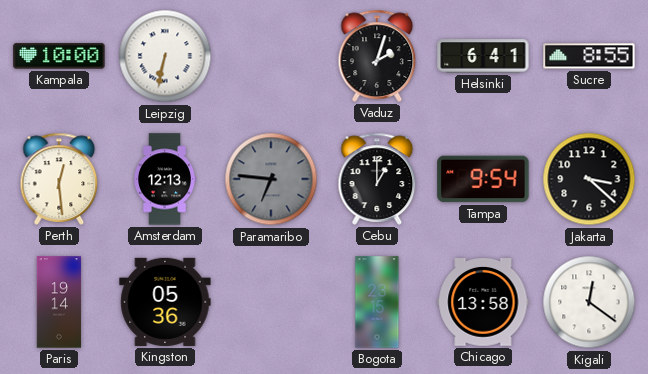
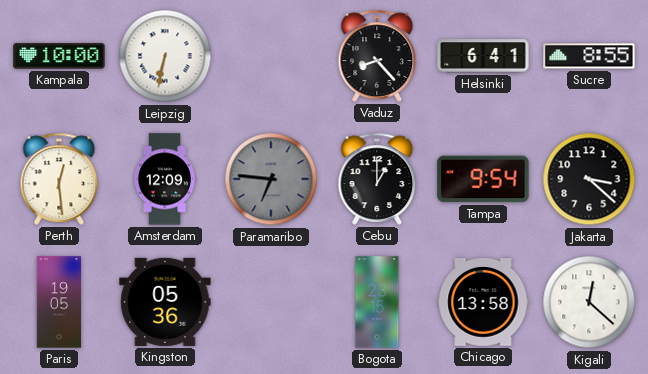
Vaduz: 2:03 -> 8:23 (377, 56)
Amsterdam: 12:13 -> 12:09 (164, 179)
Paris: 19:14 -> 19:05 (59, 302)
Kigali: 12:21 -> 12:22 (589, 302)
